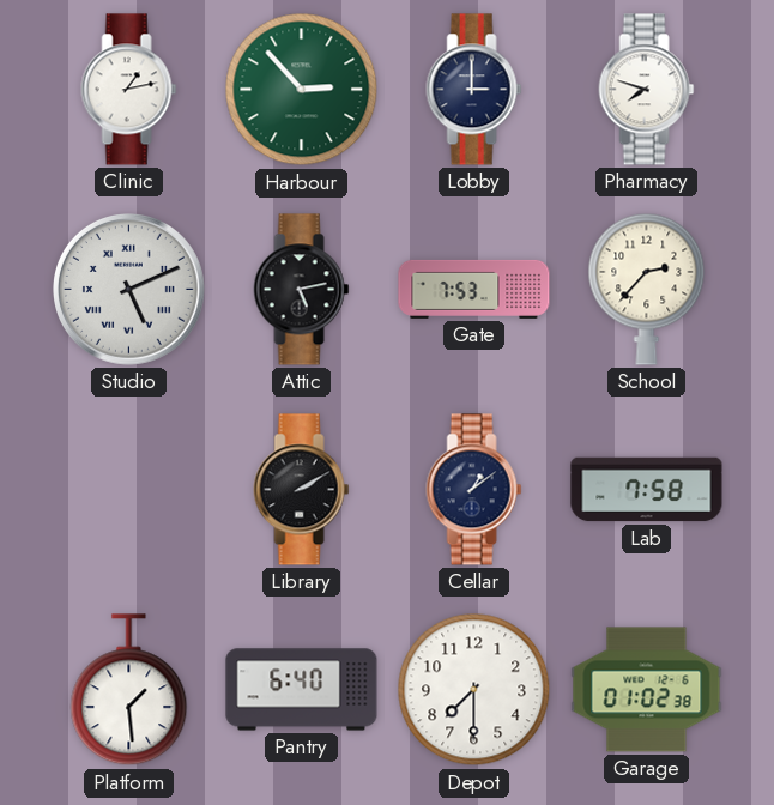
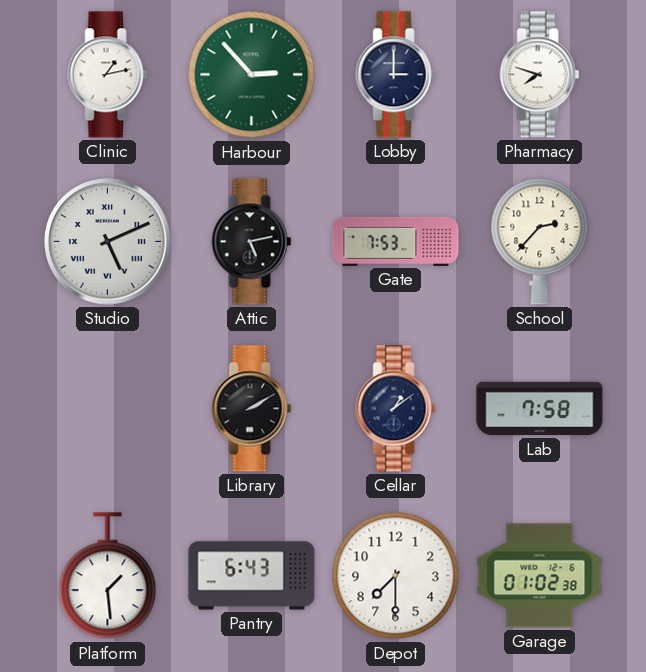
Pantry: 6:40 -> 6:43 (252, 576)
